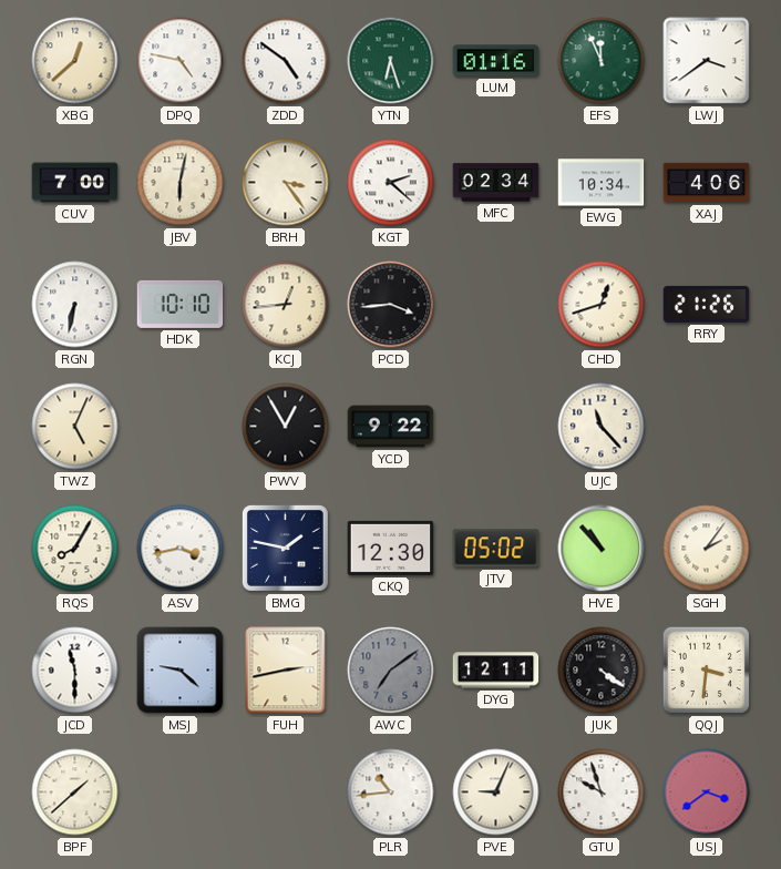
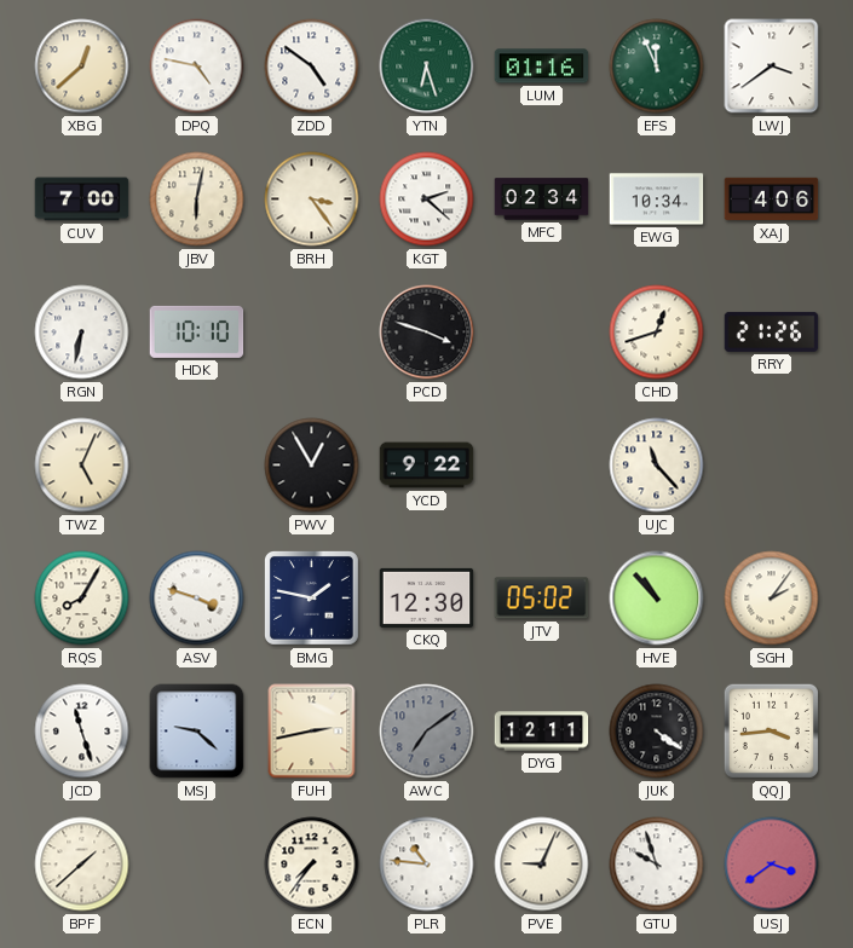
KCJ: 12:44 -> none (286, 305)
PCD: 3:44 -> 3:48 (427, 333)
ASV: 3:43 -> 3:48 (197, 599)
JCD: 11:30 -> 11:27 (82, 732)
QQJ: 3:31 -> 3:44 (771, 730)
ECN: none -> 7:36 (312, 865)
PLR: 10:44 -> 10:46 (427, 865)
